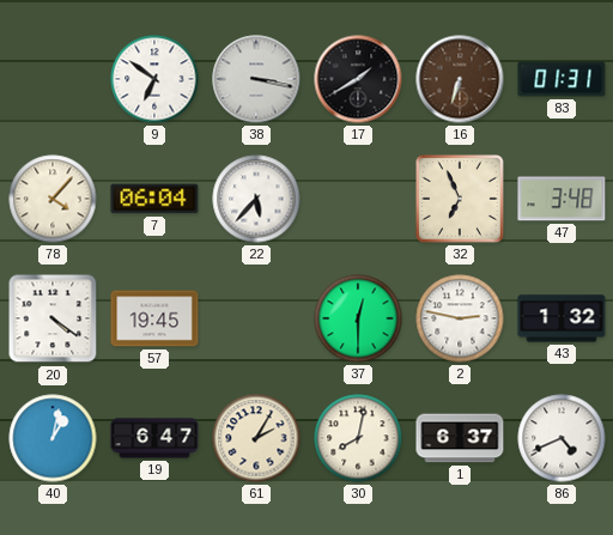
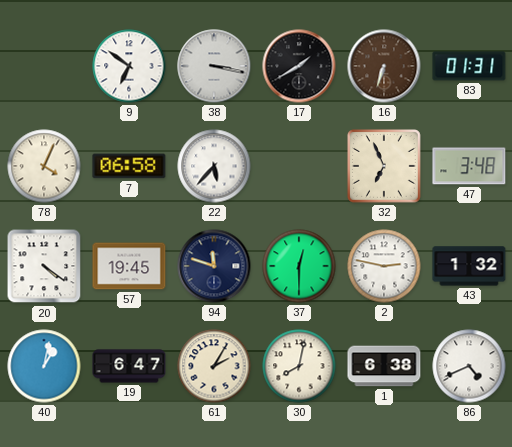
78: 4:07 -> 4:04 (44, 166)
7: 06:04 -> 06:58 (129, 166)
94: none -> 11:48 (214, 266)
1: 6:37 -> 6:38 (384, 366)
